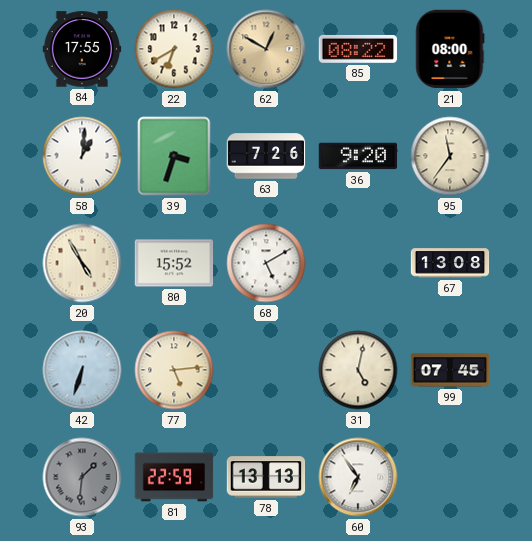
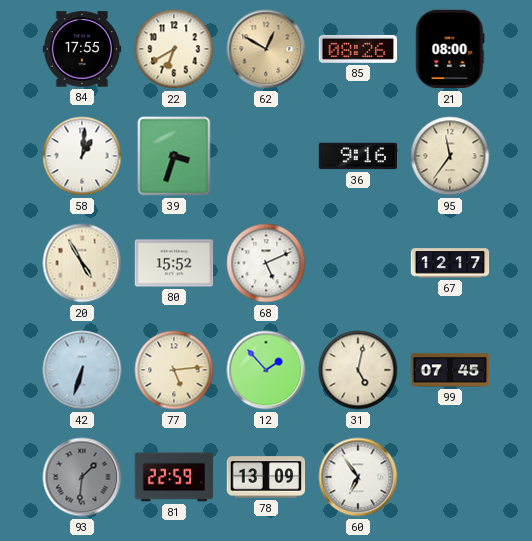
85: 08:22 -> 08:26 (358, 49)
63: 7:26 -> none (266, 156)
36: 9:20 -> 9:16 (358, 156)
68: 5:10 -> 5:11 (266, 263)
67: 13:08 -> 12:17 (450, 263)
12: none -> 1:53 (266, 370)
78: 13:13 -> 13:09 (266, 477)
